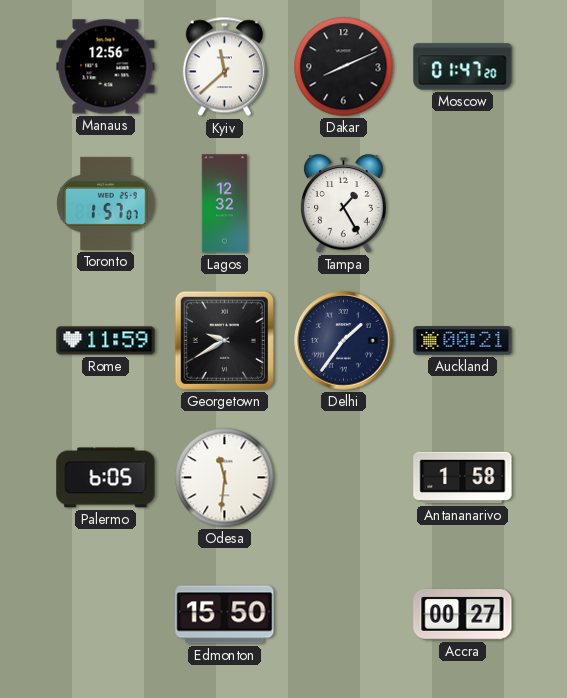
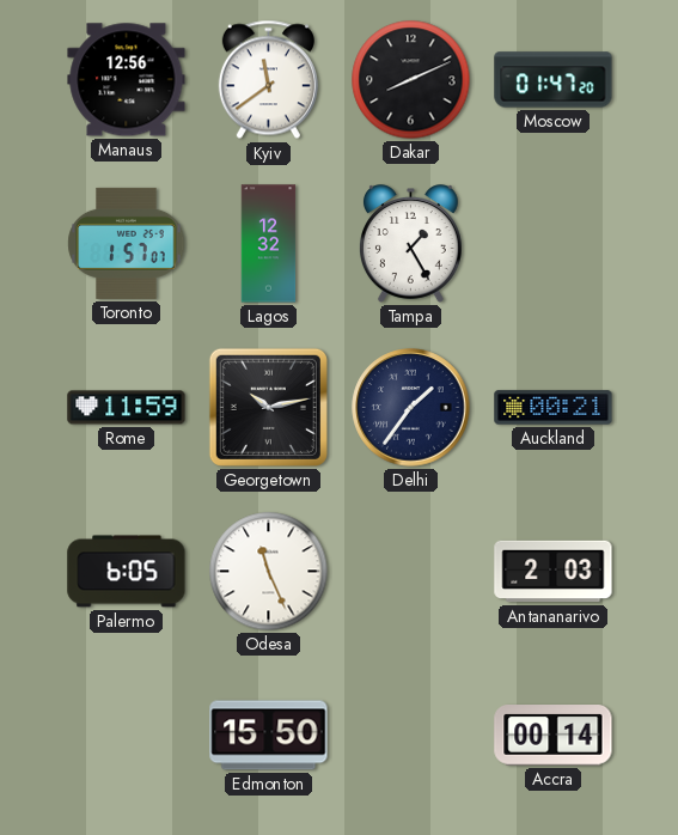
Kyiv: 11:38 -> 11:39 (268, 80)
Georgetown: 9:40 -> 10:13 (268, 407)
Odesa: 11:31 -> 11:26 (269, 572)
Antananarivo: 1:58 -> 2:03 (554, 572)
Accra: 00:27 -> 00:14 (554, 736)
